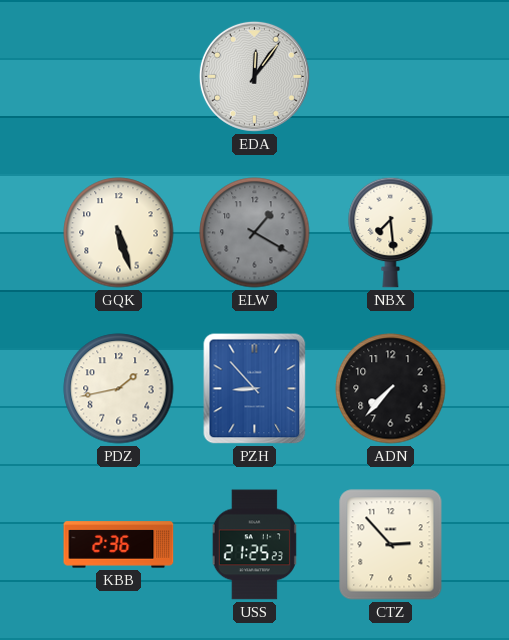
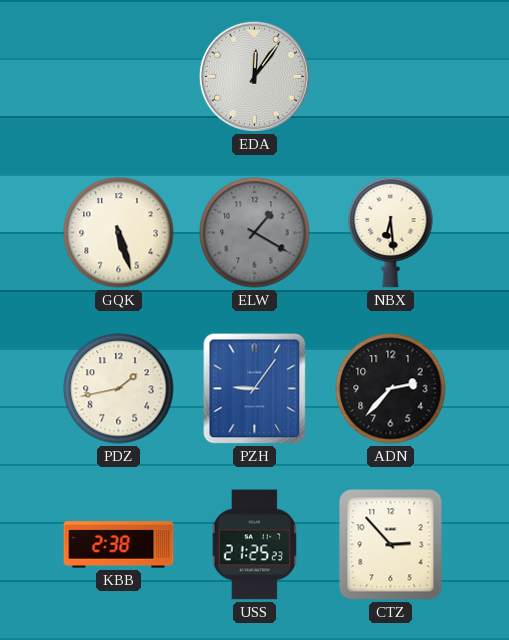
NBX: 7:29 -> 6:29 (391, 232)
PZH: 8:53 -> 9:06 (255, 389)
ADN: 7:37 -> 2:37 (391, 389)
KBB: 2:36 -> 2:38 (119, 545)
